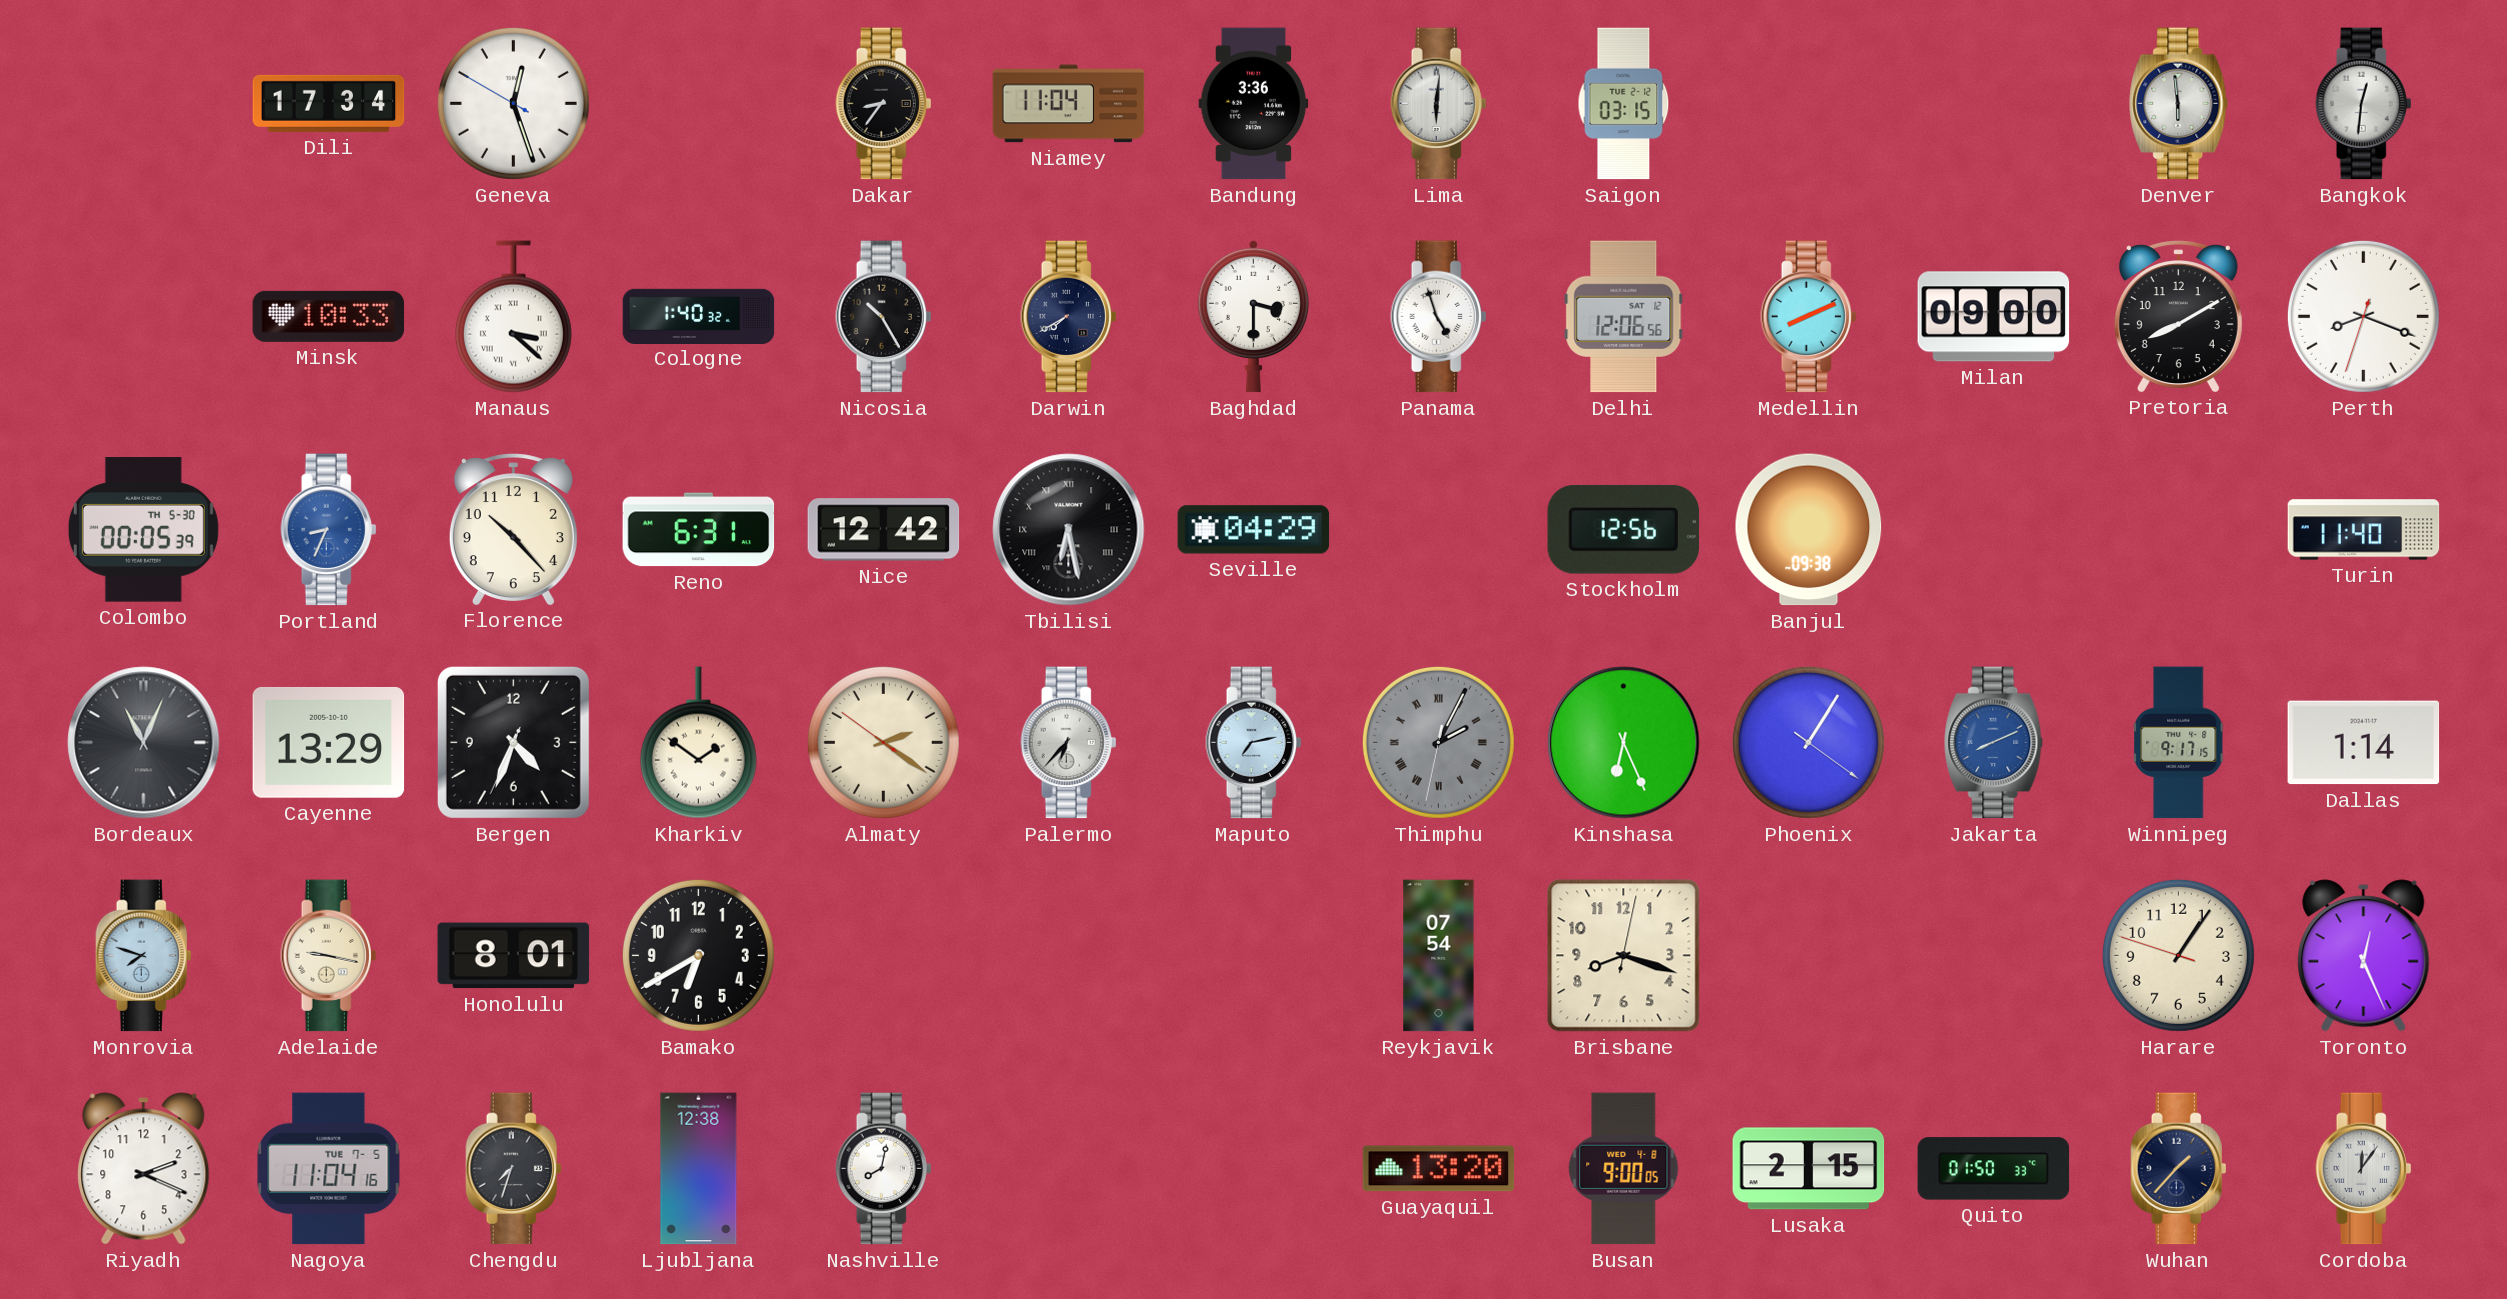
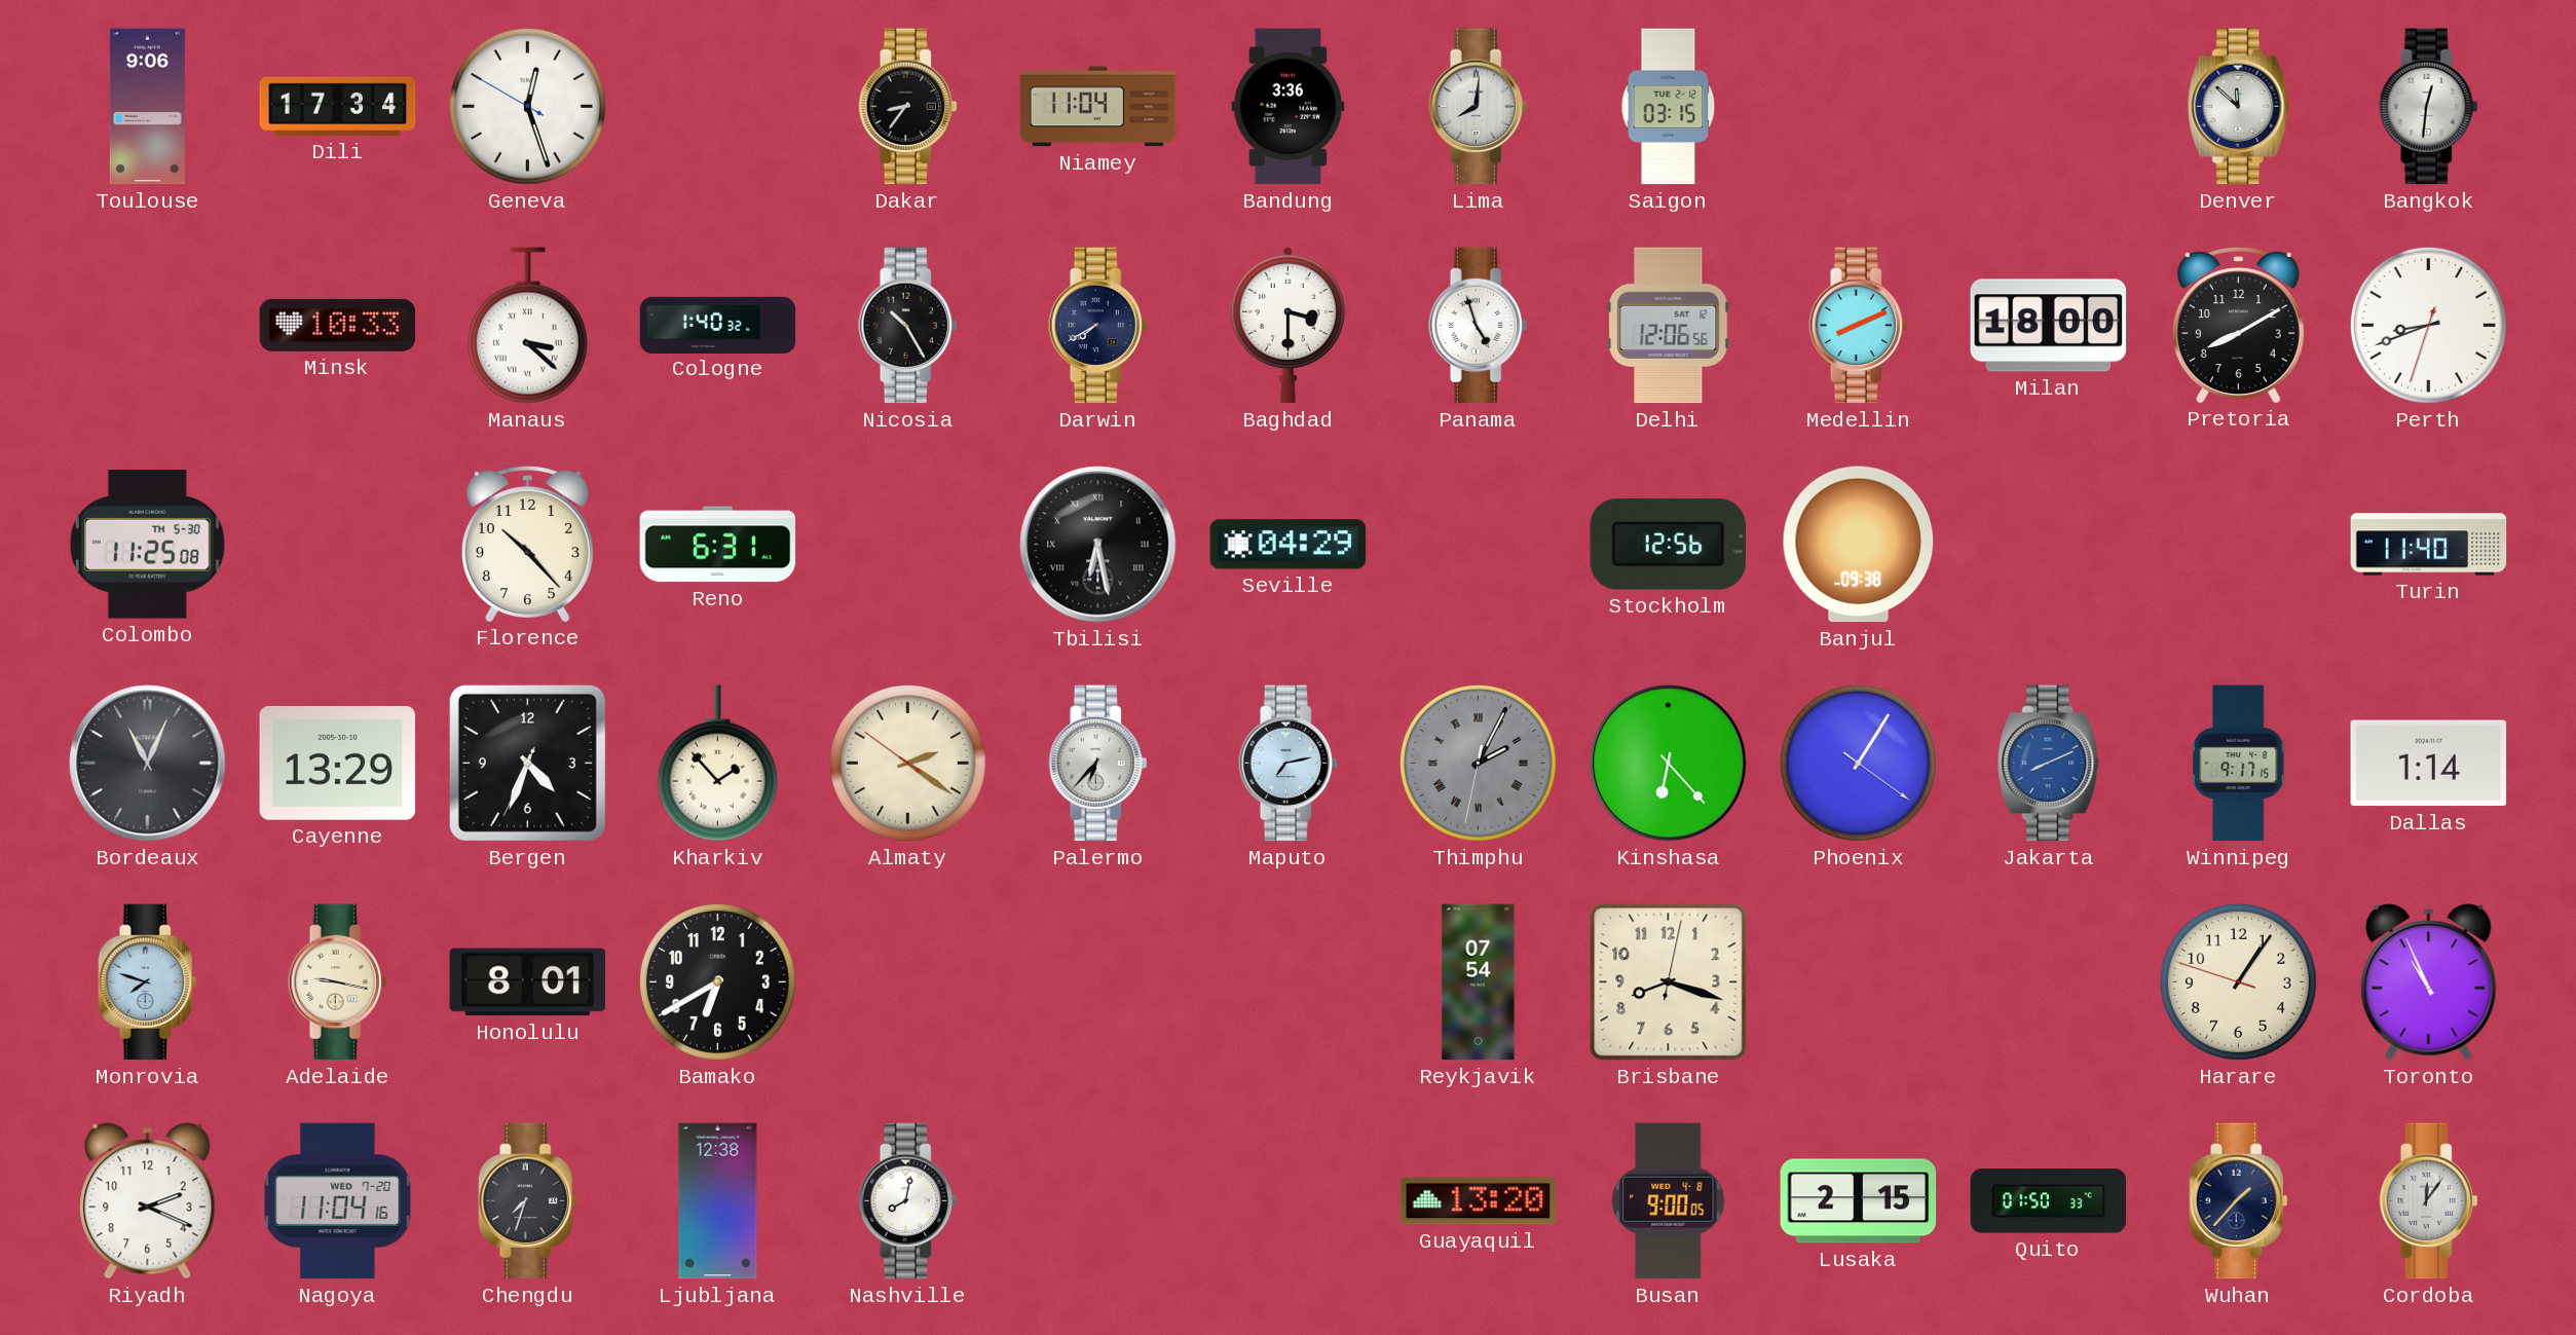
Toulouse: none -> 9:06 (147, 107)
Lima: 6:01 -> 8:01 (1479, 107)
Denver: 5:59 -> 11:52 (2239, 107)
Milan: 09:00 -> 18:00 (2049, 326)
Perth: 8:18 -> 8:41 (2428, 325)
Colombo: 00:05 -> 11:25 (147, 545)
Portland: 8:34 -> none (329, 530)
Nice: 12:42 -> none (884, 530)
Kharkiv: 1:51 -> 1:53 (717, 764)
Kinshasa: 6:26 -> 6:23 (1669, 764)
Toronto: 12:26 -> 10:56 (2429, 982)
Nagoya date: TUE 7-5 -> WED 7-20 (338, 1201)
